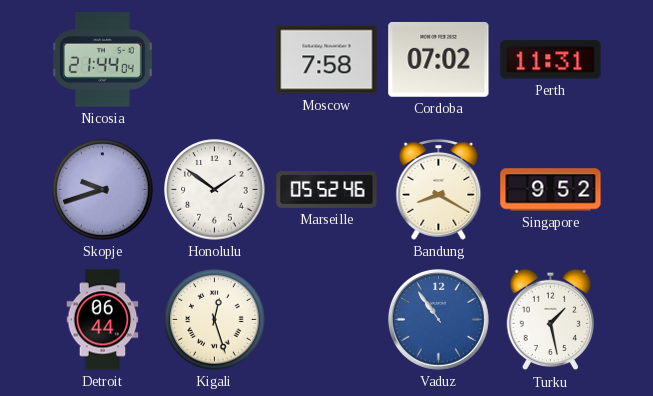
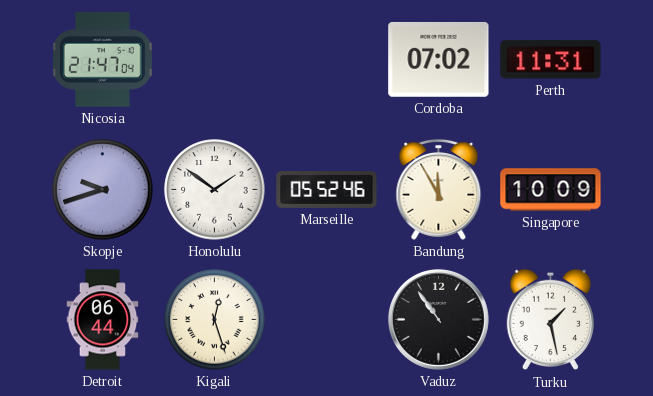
Nicosia: 21:44 -> 21:47 (102, 60)
Moscow: 7:58 -> none (327, 60)
Bandung: 8:20 -> 11:55 (439, 189)
Singapore: 9:52 -> 10:09 (551, 190)
Vaduz dial: blue -> black (438, 319)
